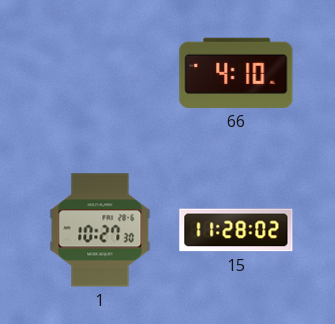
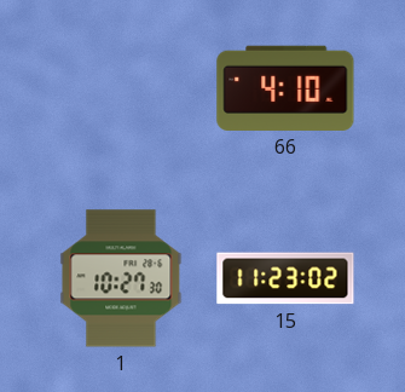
15: 11:28 -> 11:23 (285, 278)
